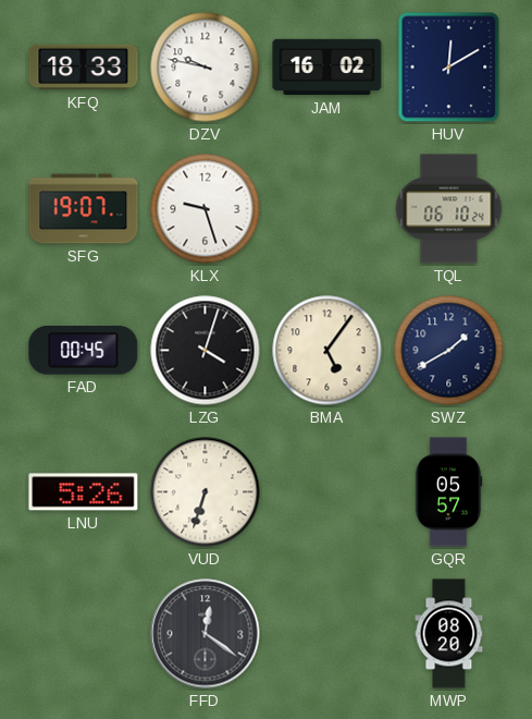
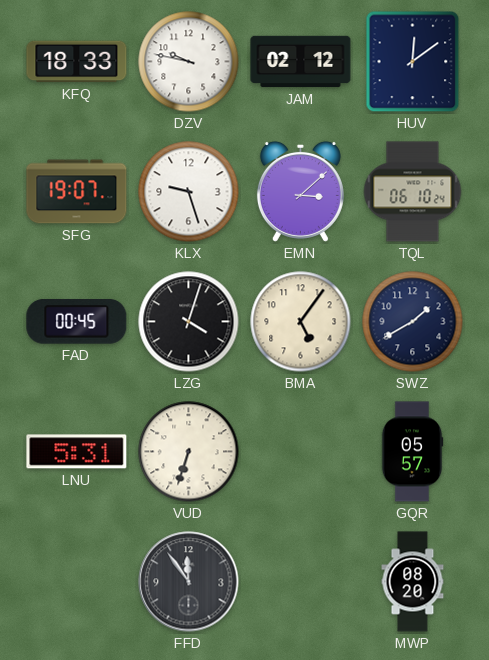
JAM: 16:02 -> 02:12 (301, 62)
HUV: 12:10 -> 12:09 (413, 62)
EMN: none -> 3:08 (300, 191)
LNU: 5:26 -> 5:31 (77, 452)
FFD: 12:21 -> 11:54 (189, 582)
